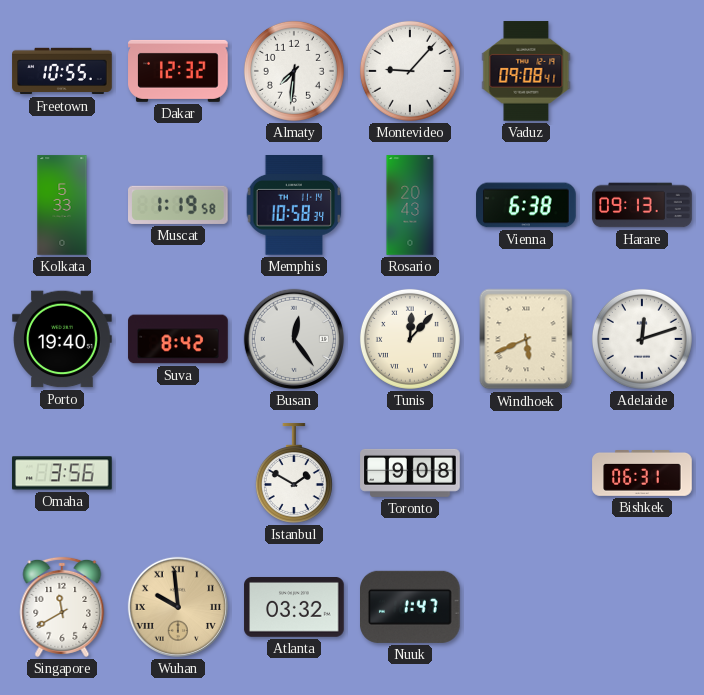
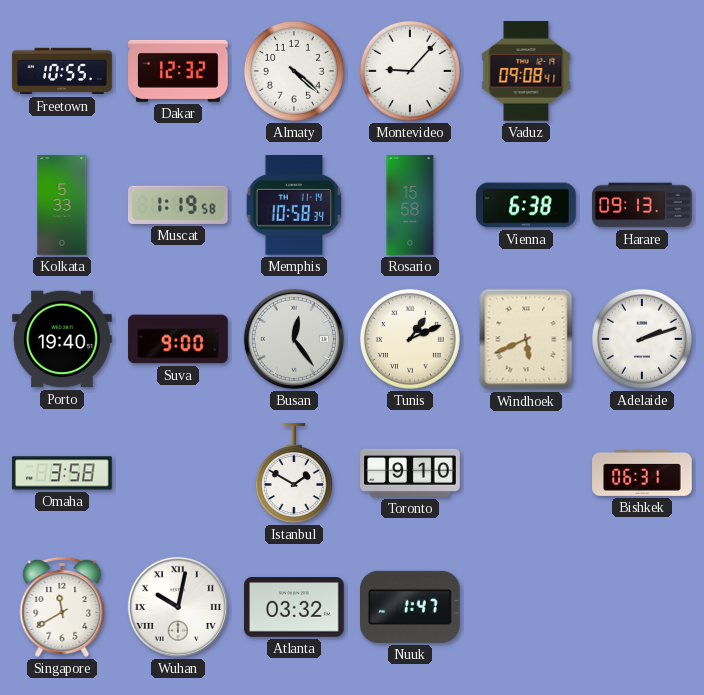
Almaty: 7:31 -> 4:22 (294, 71)
Rosario: 20:43 -> 15:58 (410, 205)
Suva: 8:42 -> 9:00 (178, 339)
Tunis: 12:07 -> 1:11 (410, 339)
Adelaide: 12:12 -> 2:12 (642, 339)
Omaha: 3:56 -> 3:58 (62, 473)
Toronto: 9:08 -> 9:10 (410, 473)
Wuhan: 9:59 -> 10:02 (178, 607)
Wuhan dial: champagne -> white (178, 607)
